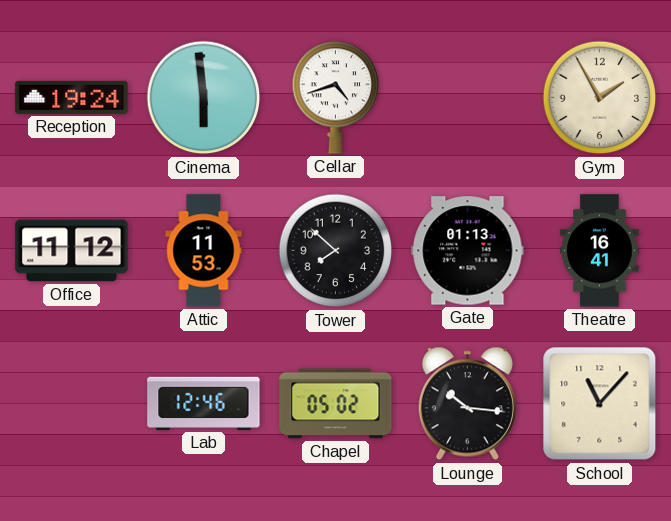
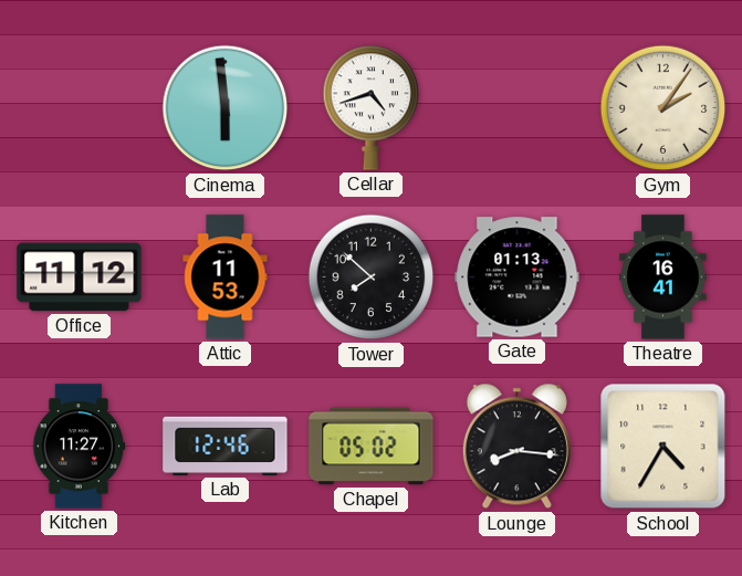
Reception: 19:24 -> none (72, 97)
Gym: 1:55 -> 2:06 (663, 108)
Kitchen: none -> 11:27 (79, 447)
Lounge: 10:16 -> 8:16 (516, 447)
School: 11:07 -> 4:35 (663, 447)
